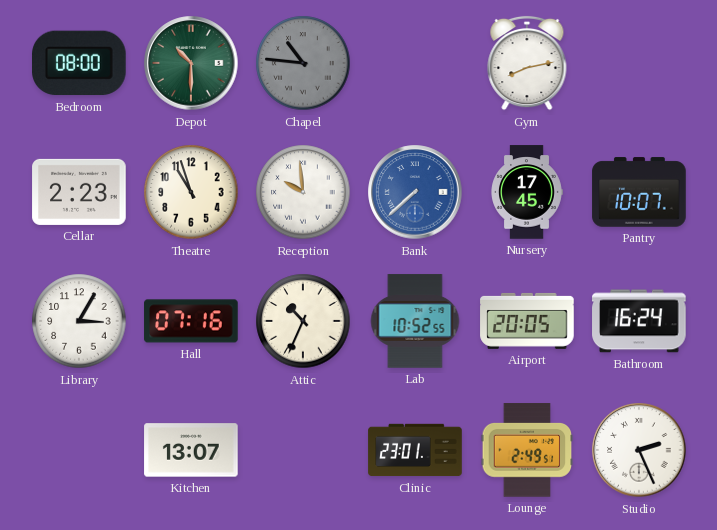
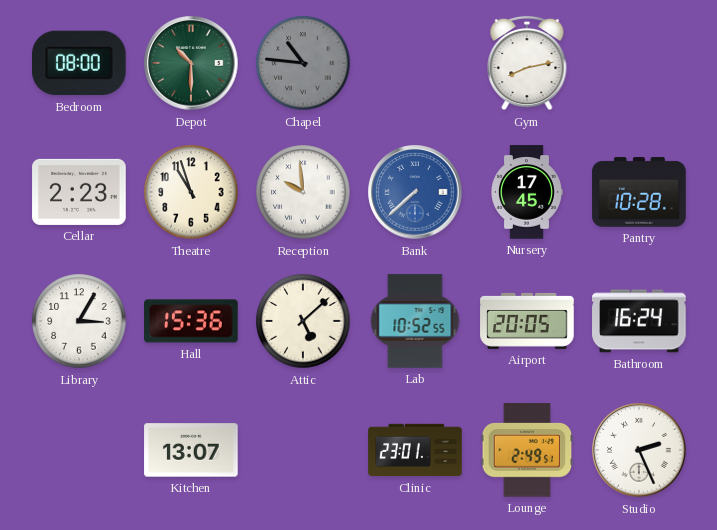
Pantry: 10:07 -> 10:28 (639, 192)
Hall: 07:16 -> 15:36 (191, 321)
Attic: 10:34 -> 5:08 (303, 321)
